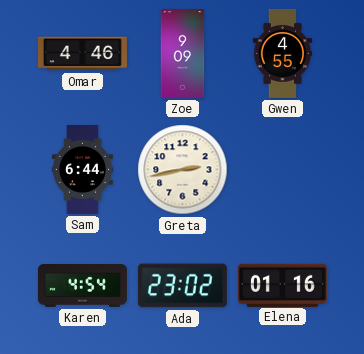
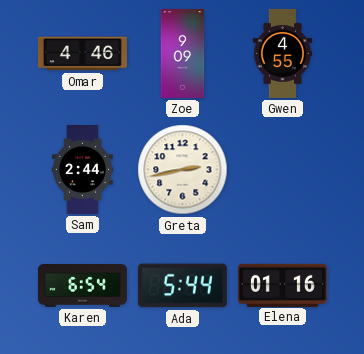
Sam: 6:44 -> 2:44 (82, 169)
Karen: 4:54 -> 6:54 (82, 286)
Ada: 23:02 -> 5:44 (182, 286)
